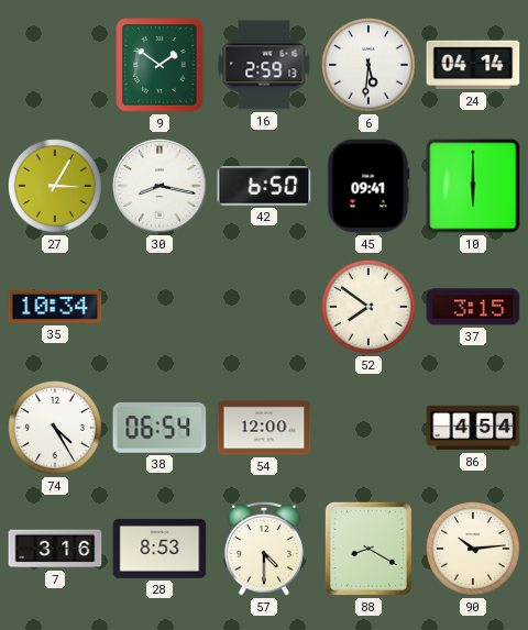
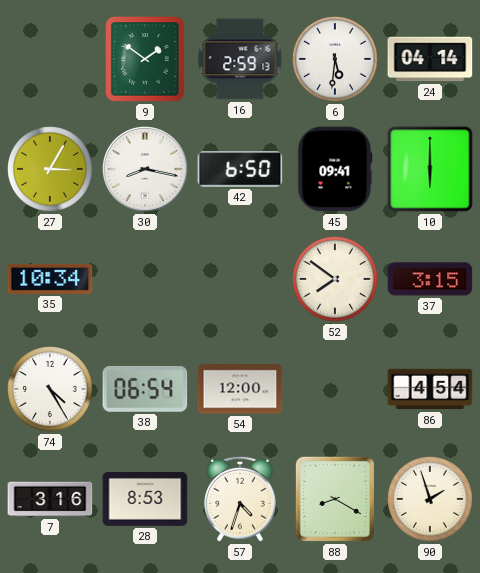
57: 4:30 -> 4:33 (241, 499)
90: 10:14 -> 1:57 (431, 500)
